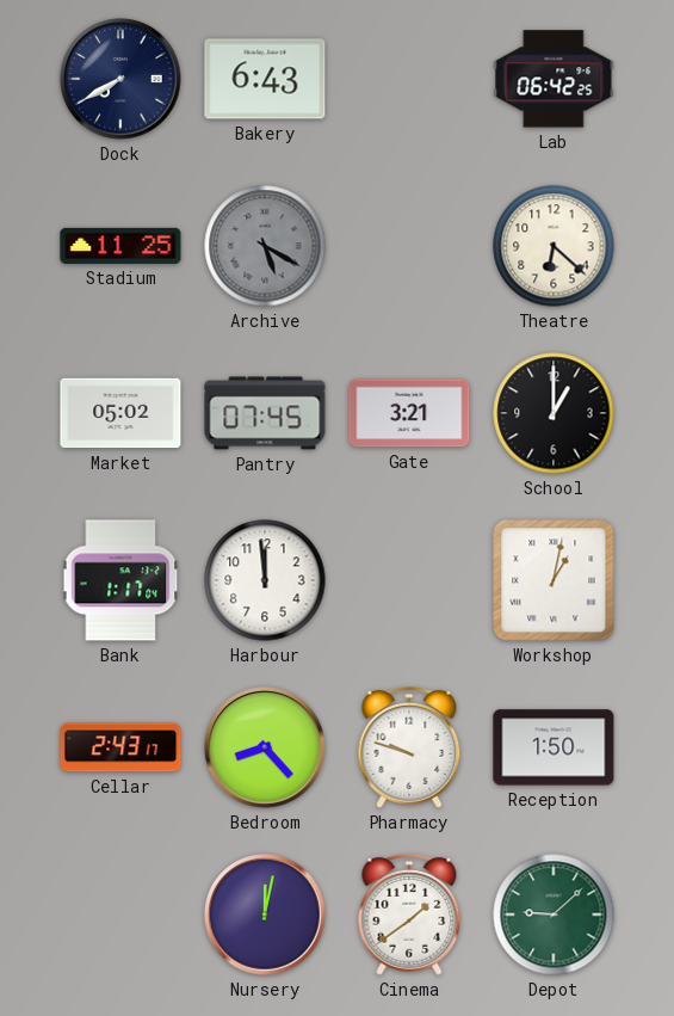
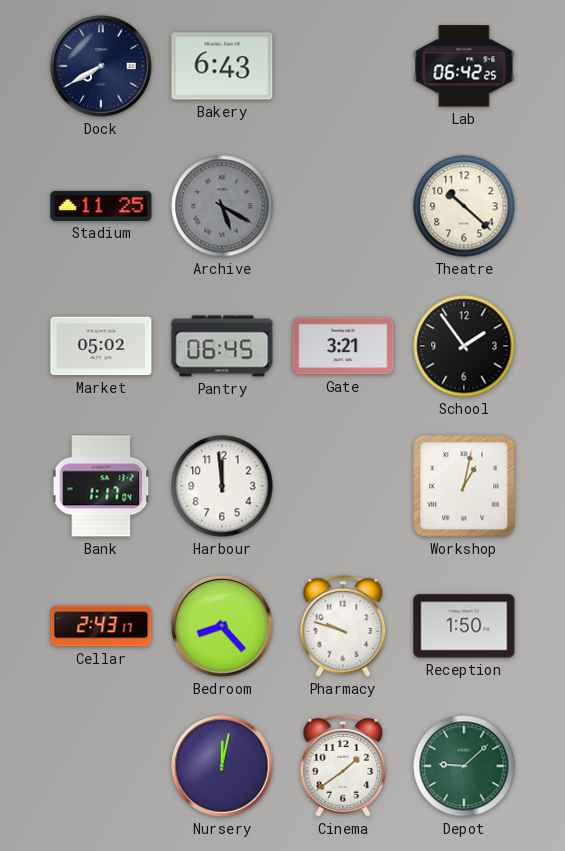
Theatre: 6:22 -> 10:22 (464, 206)
Pantry: 07:45 -> 06:45 (222, 346)
School: 1:00 -> 1:54 (464, 346)
